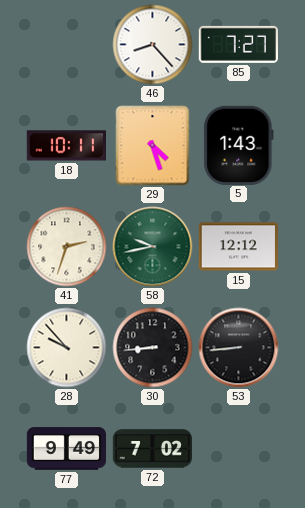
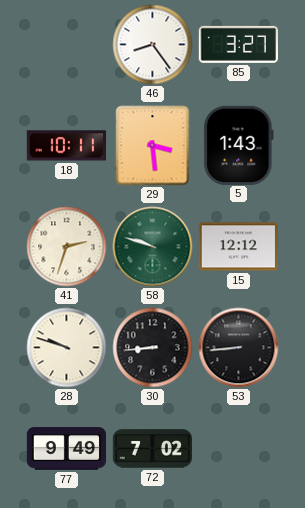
46: 8:23 -> 8:24 (153, 45)
85: 7:27 -> 3:27 (238, 44)
29: 4:27 -> 3:29 (153, 146)
58: 9:43 -> 9:48 (153, 247)
28: 9:53 -> 9:48 (67, 348)
